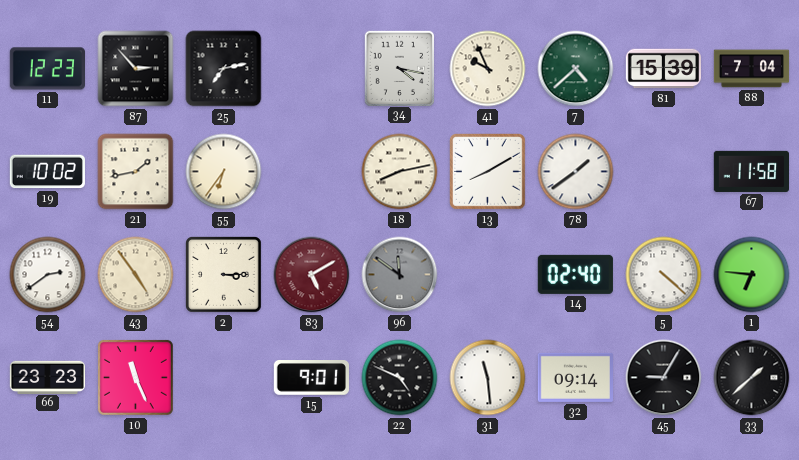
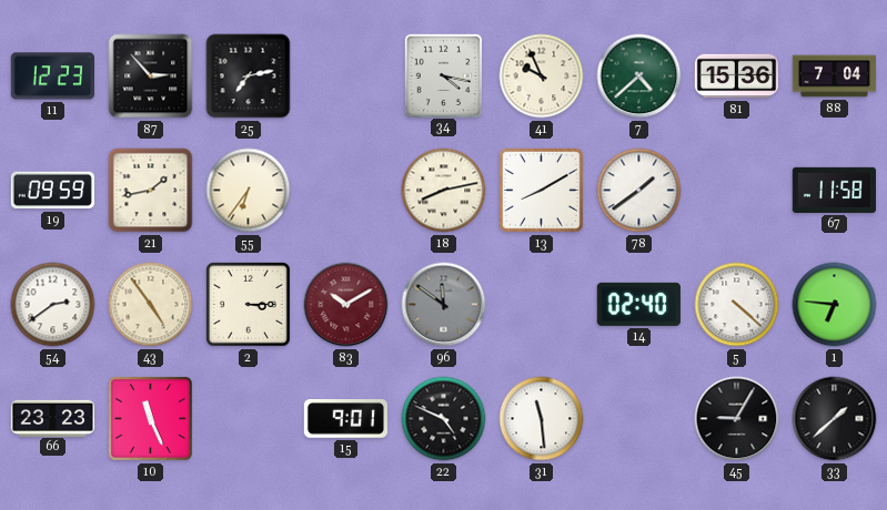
81: 15:39 -> 15:36 (736, 76)
19: 10:02 -> 09:59 (52, 191)
83: 5:10 -> 10:10 (346, 305)
32: 09:14 -> none (575, 377)
